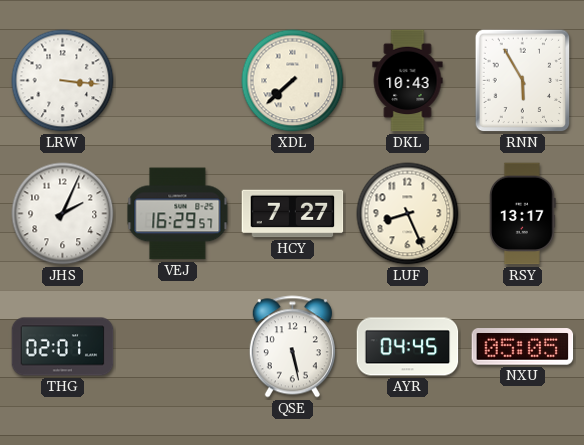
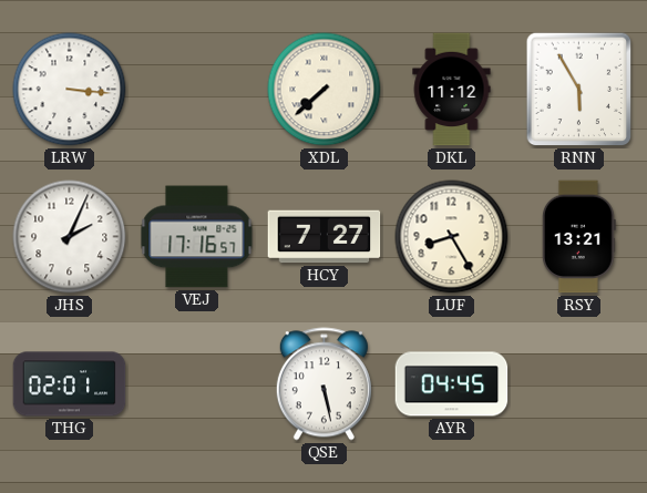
DKL: 10:43 -> 11:12 (452, 90)
VEJ: 16:29 -> 17:16 (197, 237)
LUF: 8:26 -> 8:25 (452, 237)
RSY: 13:17 -> 13:21 (578, 237)
NXU: 05:05 -> none (523, 347)
